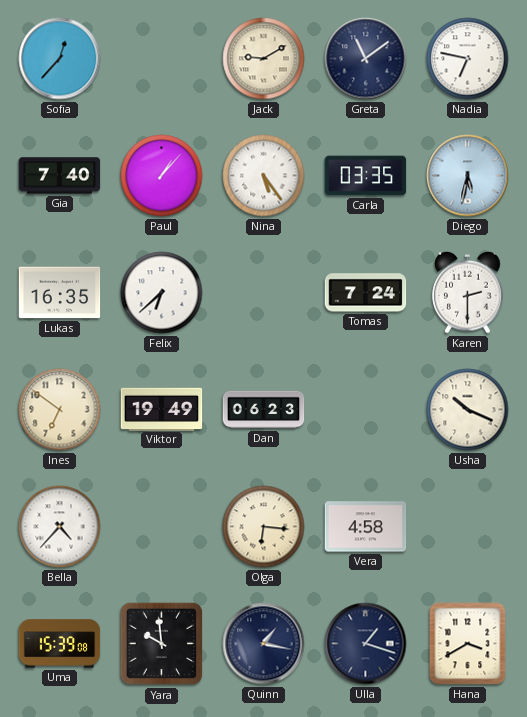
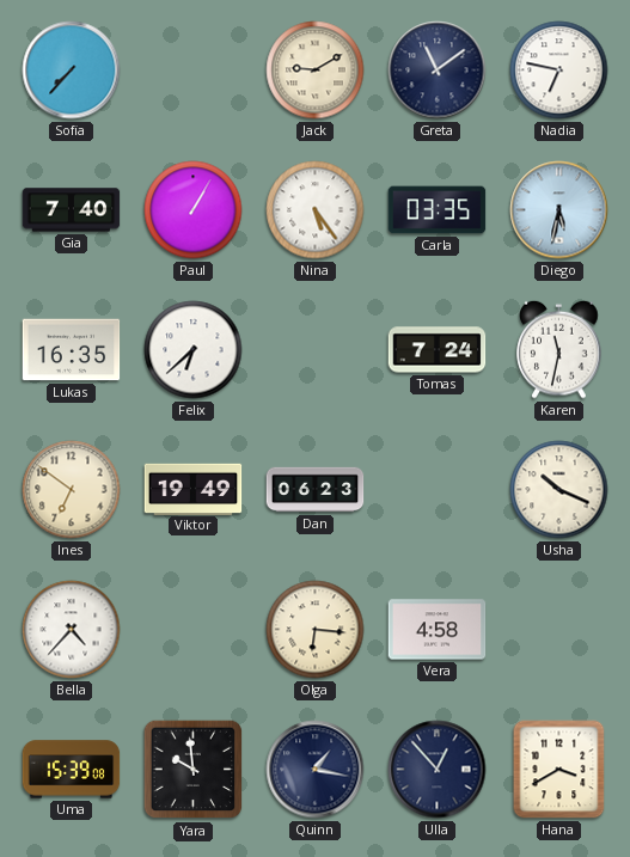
Sofia: 12:37 -> 7:37 (72, 71)
Paul: 1:07 -> 1:05 (194, 210)
Karen: 2:30 -> 11:32 (559, 349)
Ulla: 1:18 -> 12:53 (438, 770)
